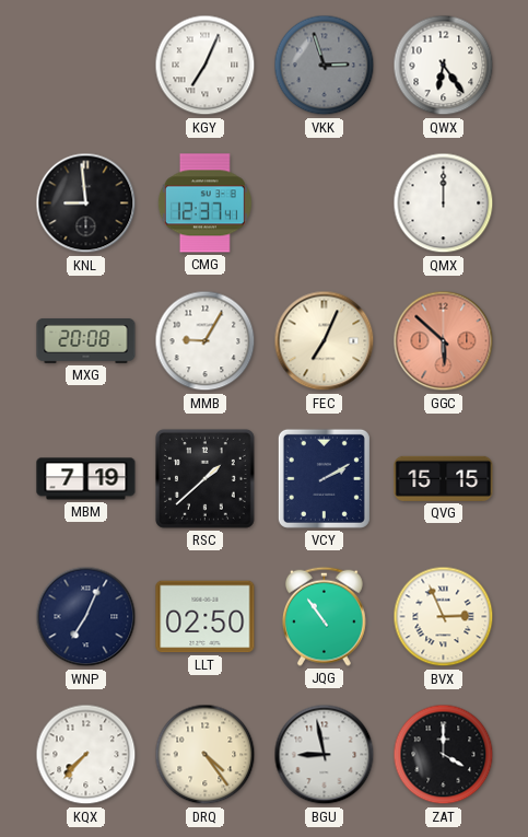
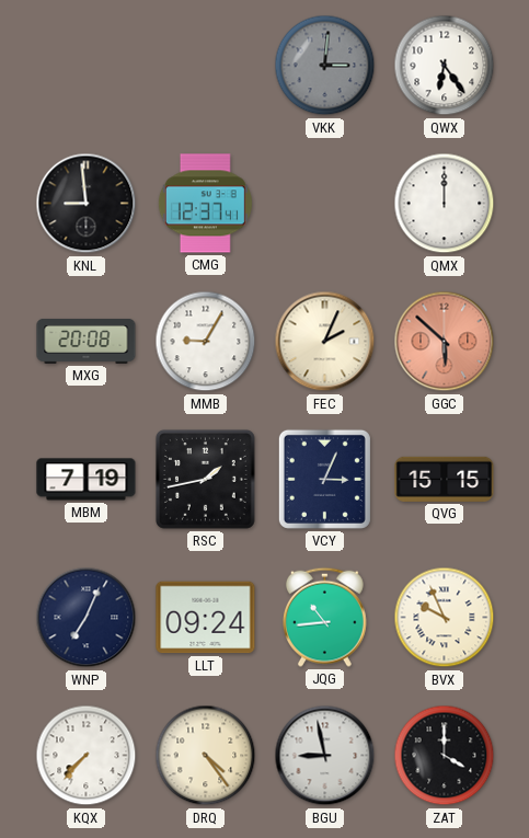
KGY: 7:04 -> none (206, 66)
VKK: 2:57 -> 3:01 (325, 66)
FEC: 7:04 -> 2:04 (325, 342)
RSC: 1:38 -> 1:43 (205, 479)
VCY: 2:10 -> 3:04 (324, 479)
LLT: 02:50 -> 09:24 (206, 618)
JQG: 10:54 -> 10:44 (324, 617)
BVX: 2:56 -> 9:56 (445, 618)
